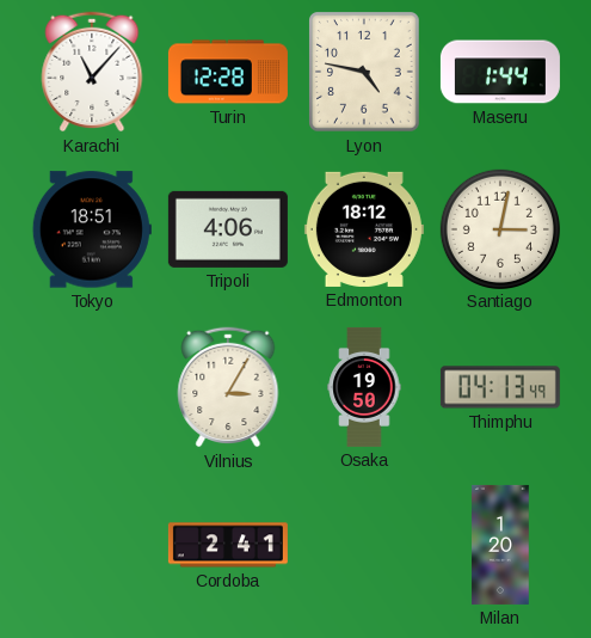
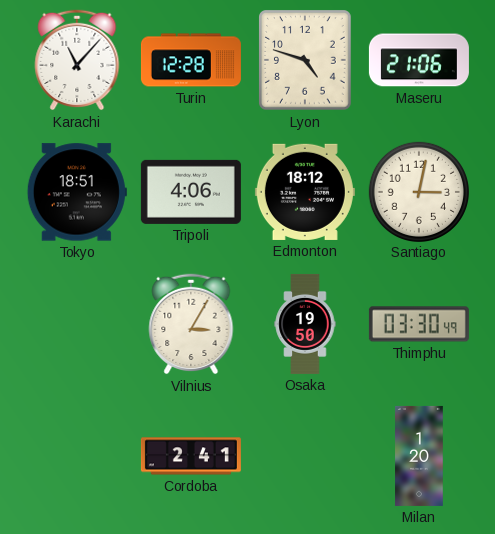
Lyon: 4:47 -> 4:48 (305, 60)
Maseru: 1:44 -> 21:06 (419, 60)
Thimphu: 04:13 -> 03:30 (419, 324)
